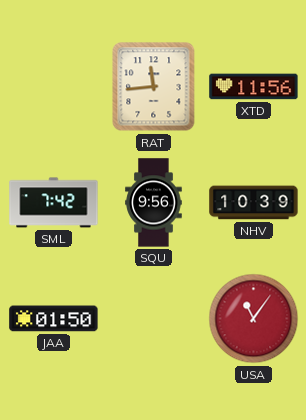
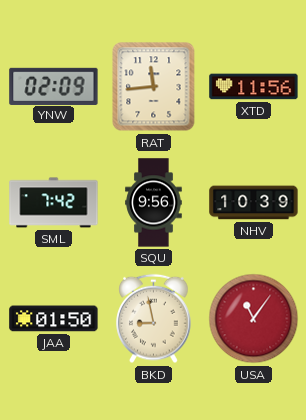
YNW: none -> 02:09 (54, 86)
BKD: none -> 8:58 (154, 319)
